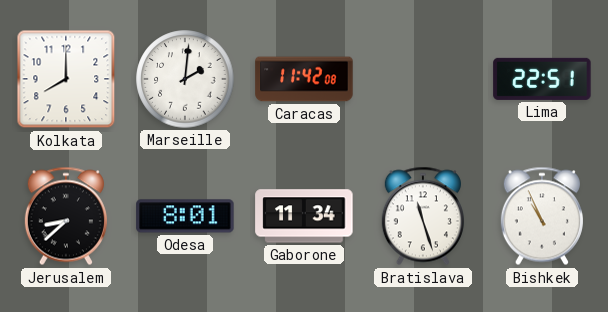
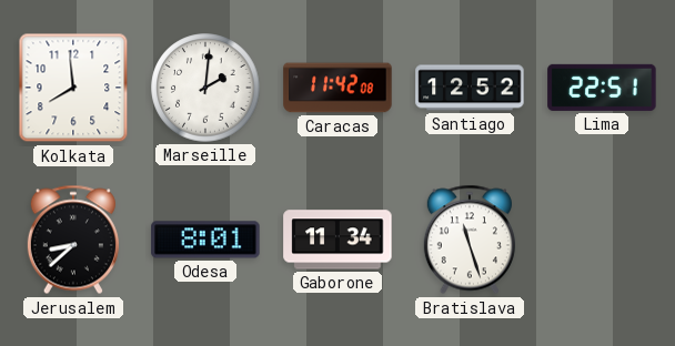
Kolkata: 8:00 -> 7:59 (73, 88)
Santiago: none -> 12:52 (470, 88)
Bishkek: 10:56 -> none (542, 216)
